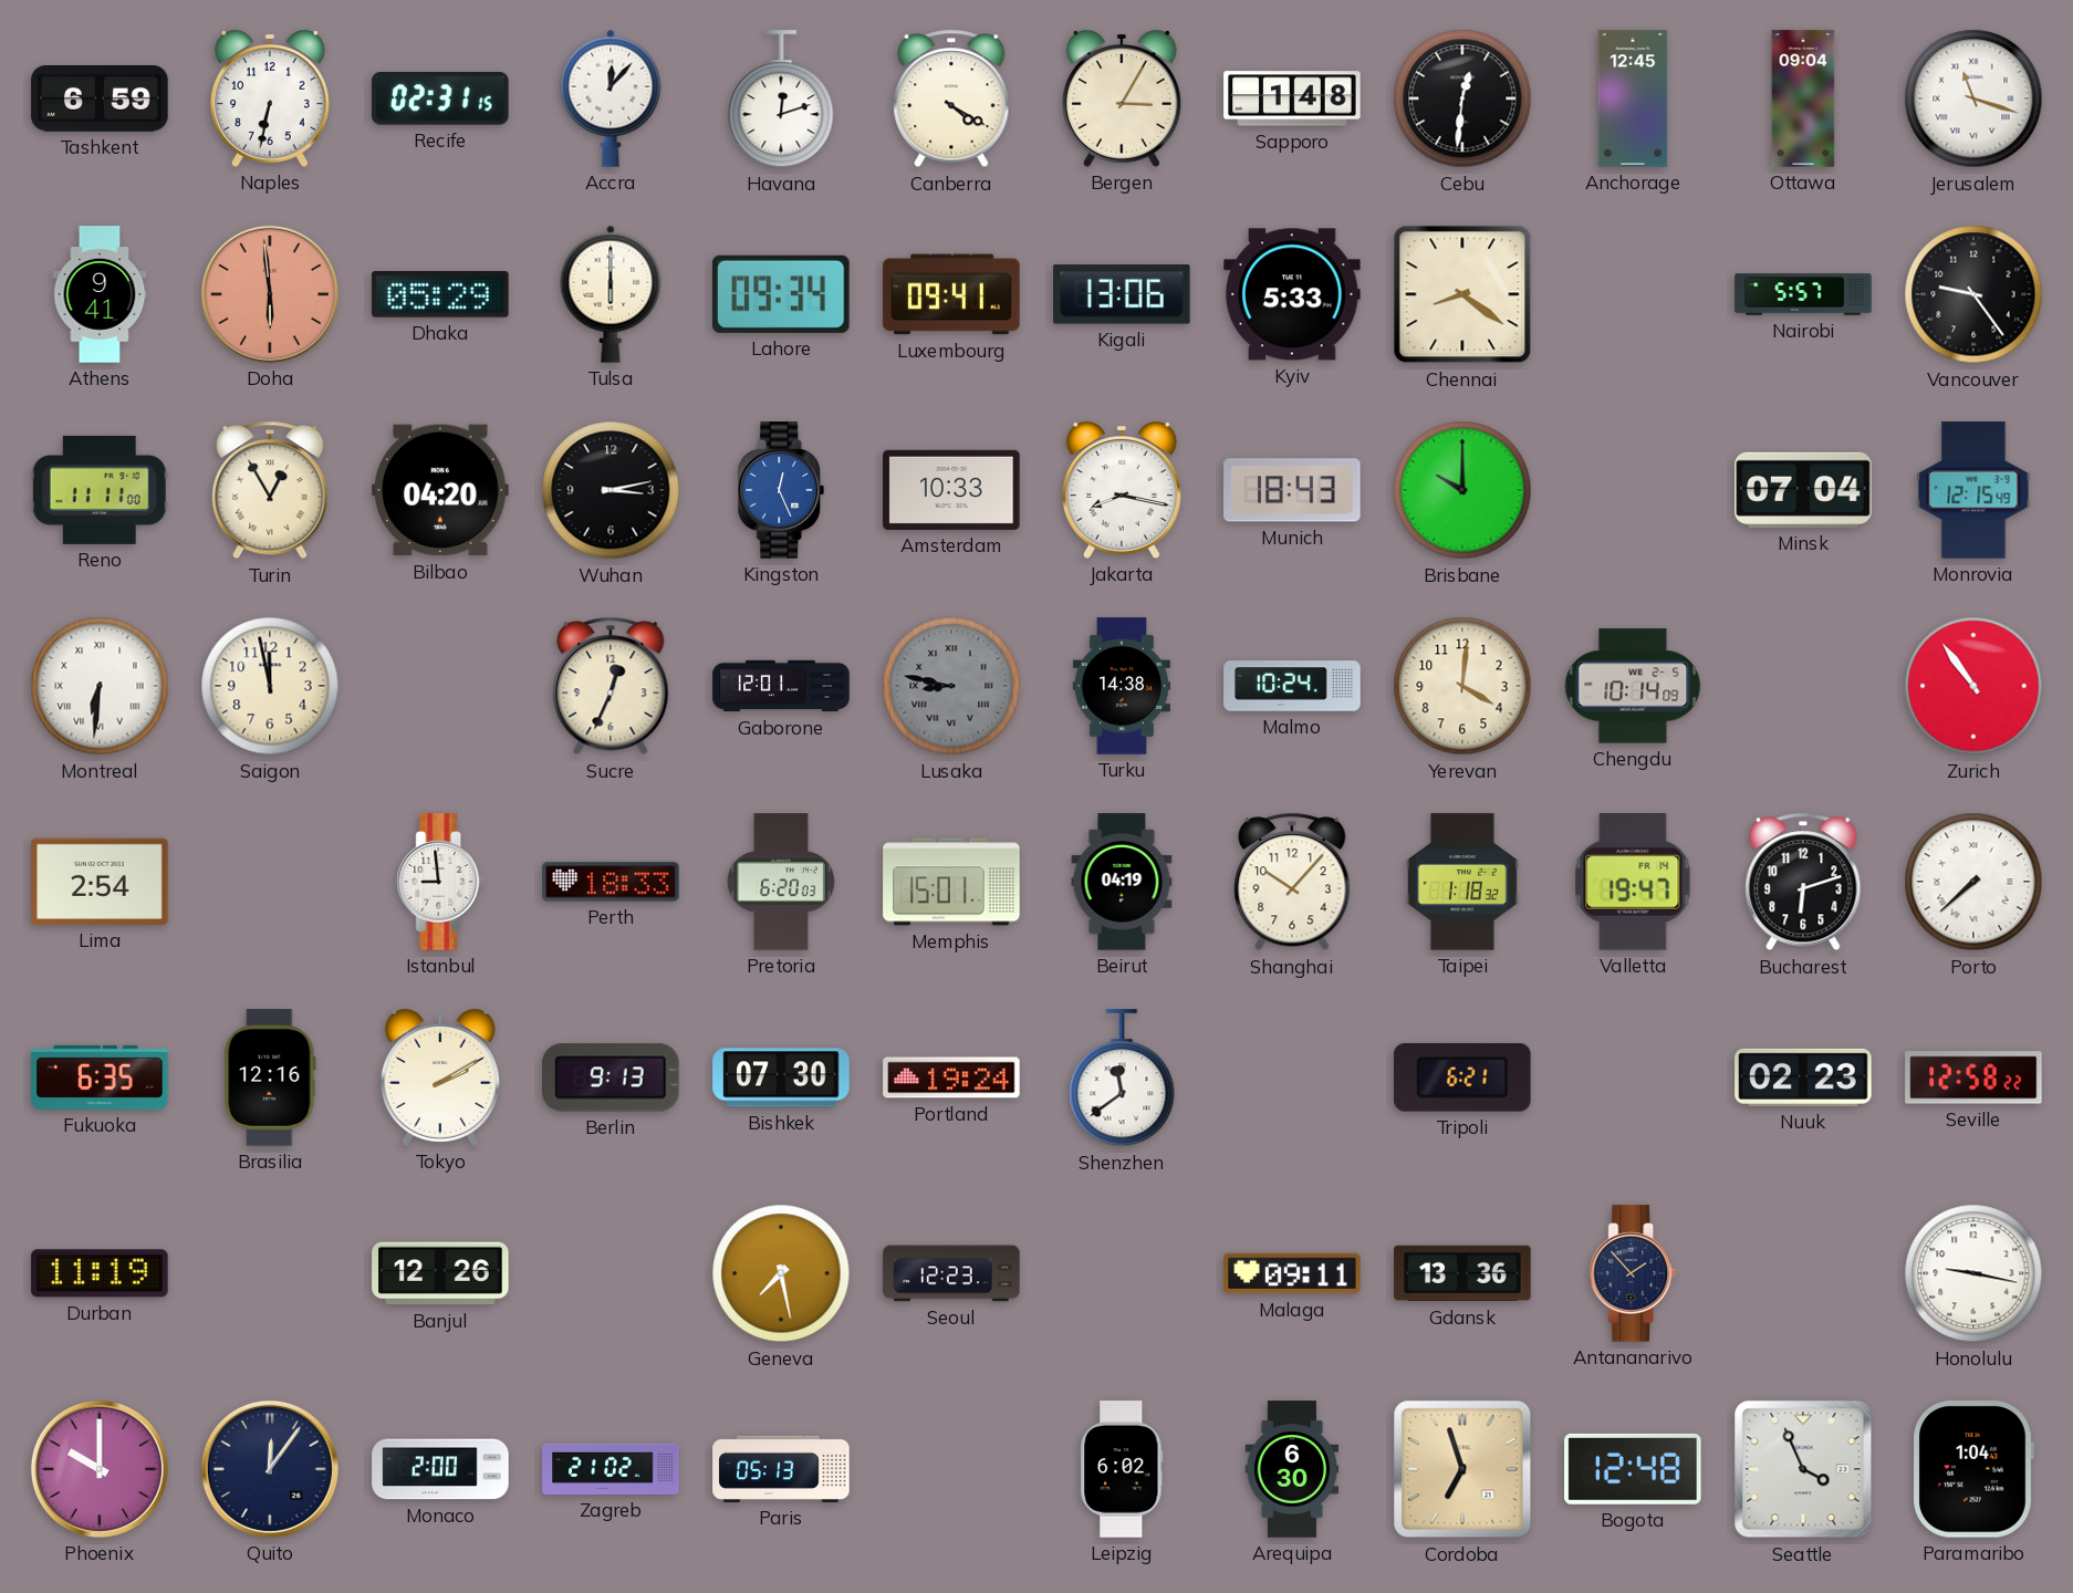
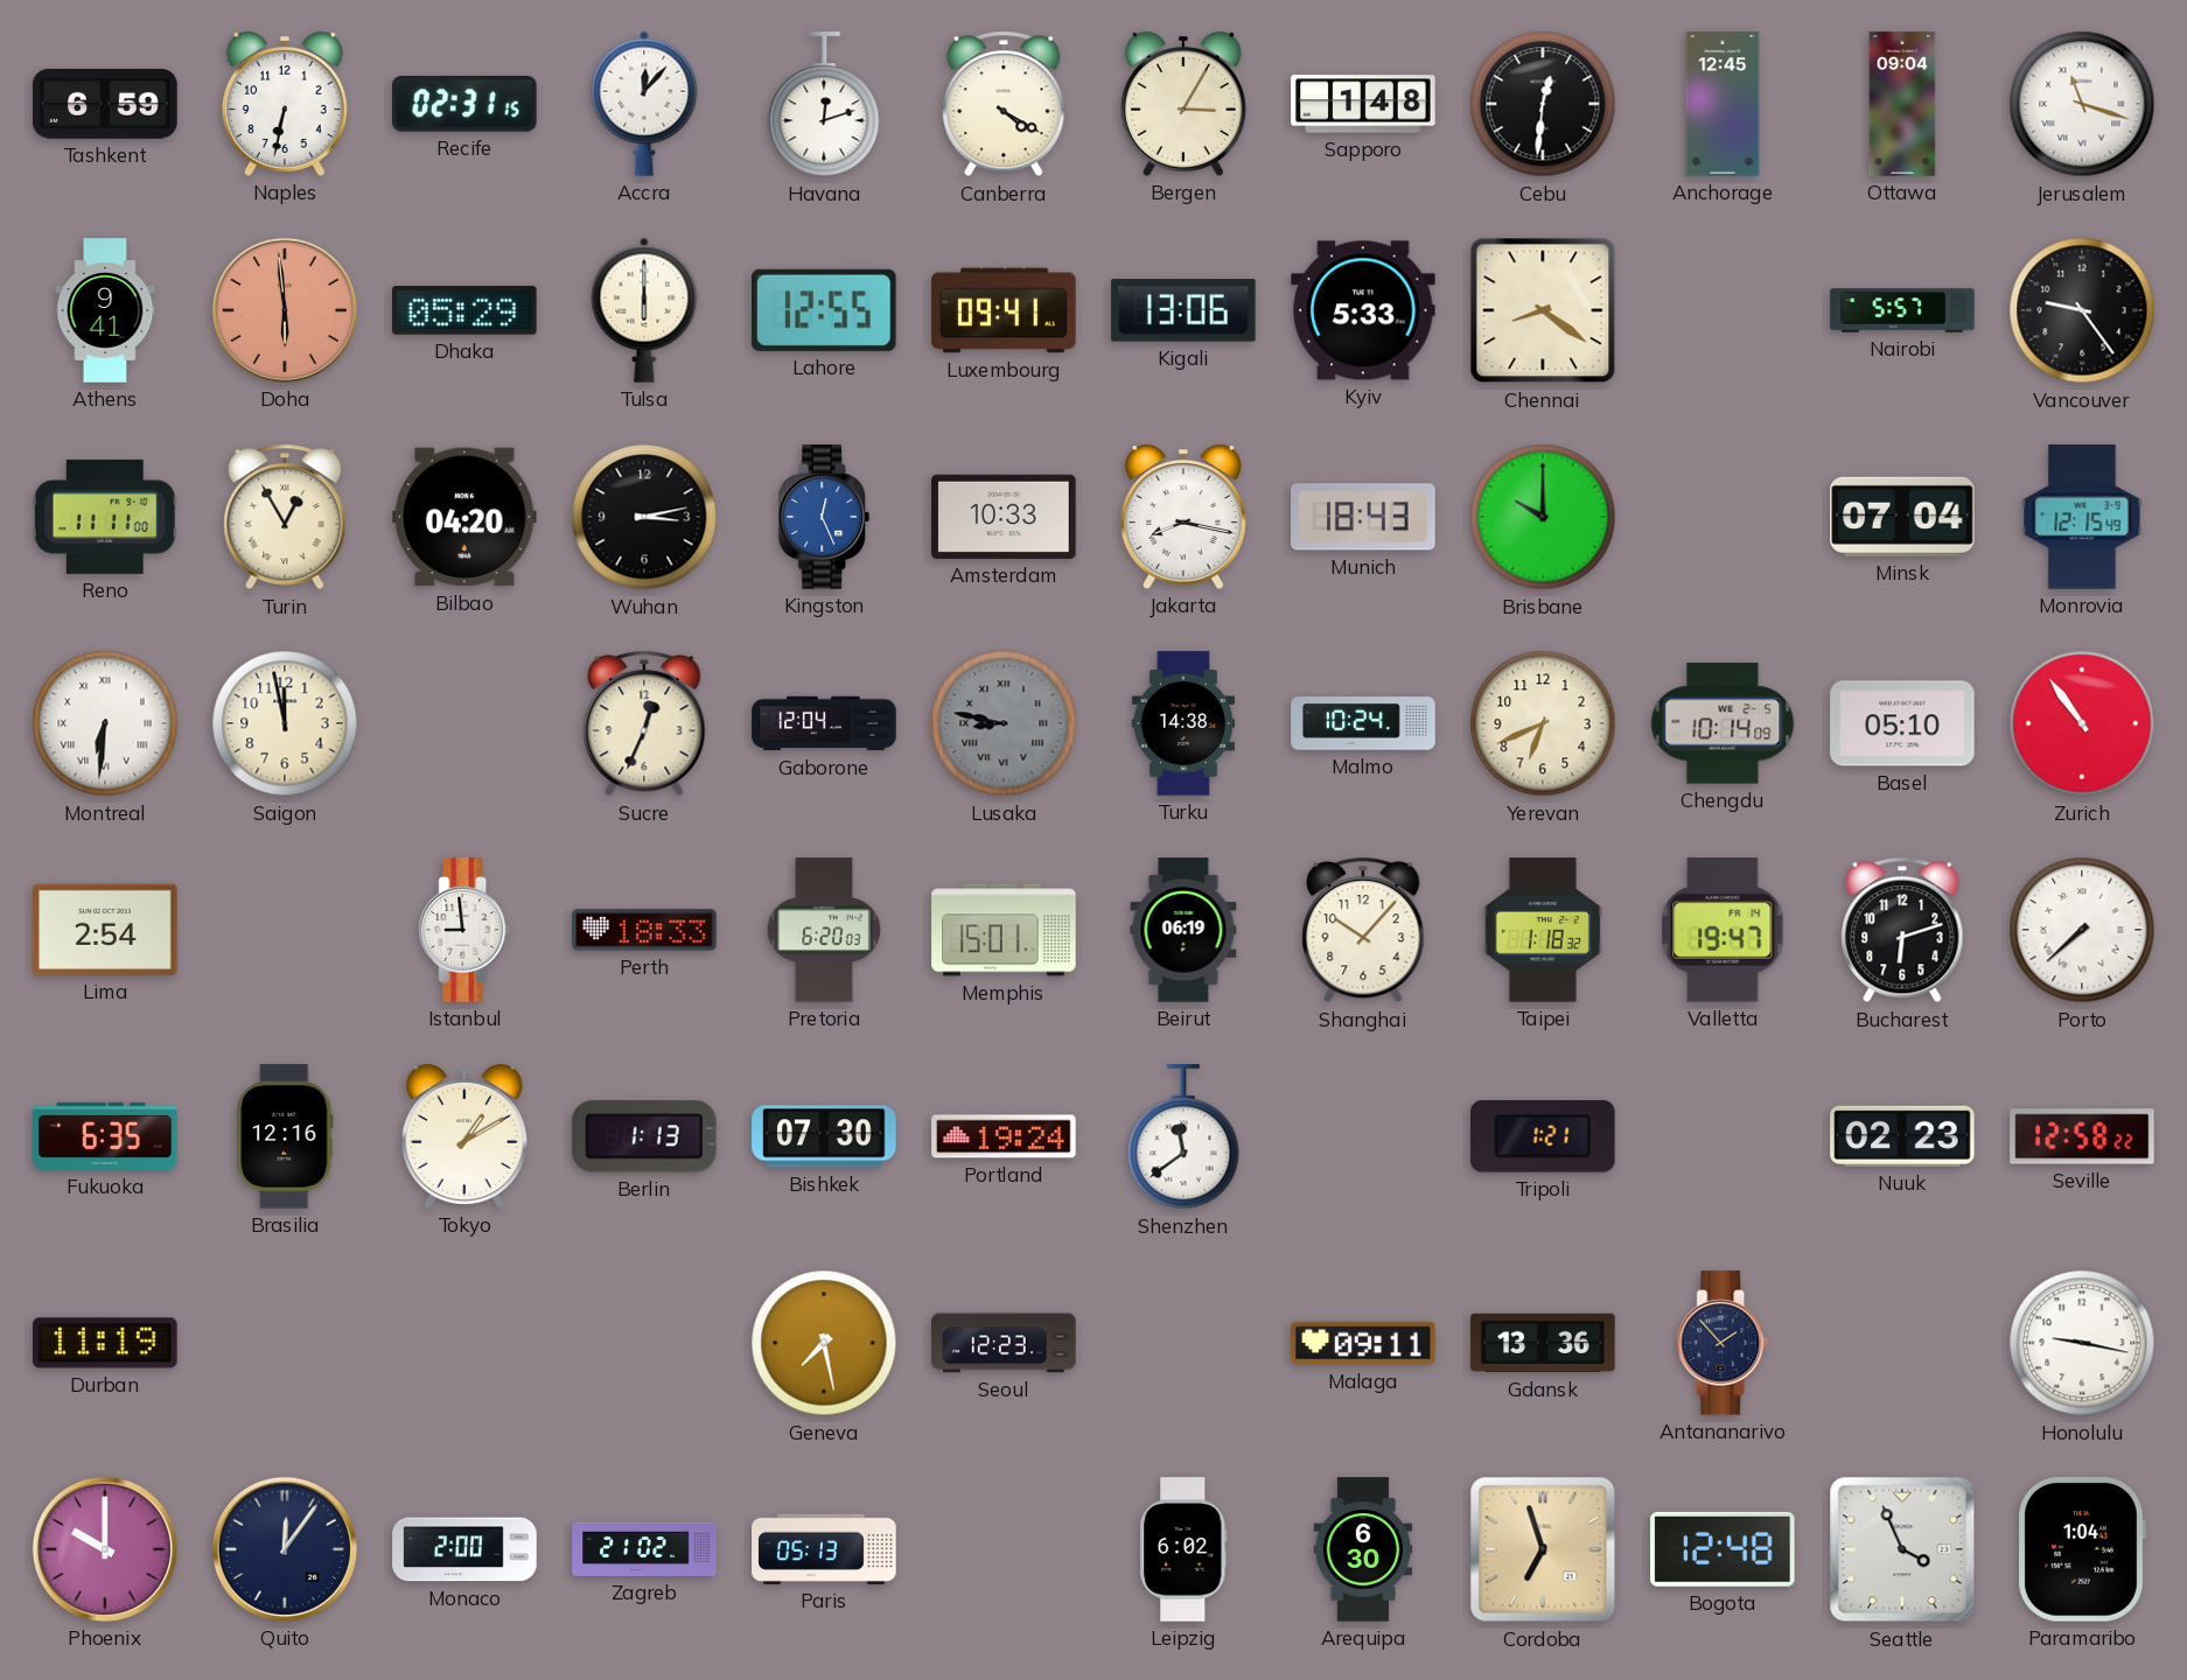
Lahore: 09:34 -> 12:55 (825, 310)
Gaborone: 12:01 -> 12:04 (824, 723)
Yerevan: 4:01 -> 6:41 (1543, 723)
Basel: none -> 05:10 (1902, 723)
Beirut: 04:19 -> 06:19 (1183, 930)
Tokyo: 2:10 -> 1:10 (464, 1137)
Berlin: 9:13 -> 1:13 (644, 1136)
Tripoli: 6:21 -> 1:21 (1544, 1137)
Banjul: 12:26 -> none (440, 1273)
